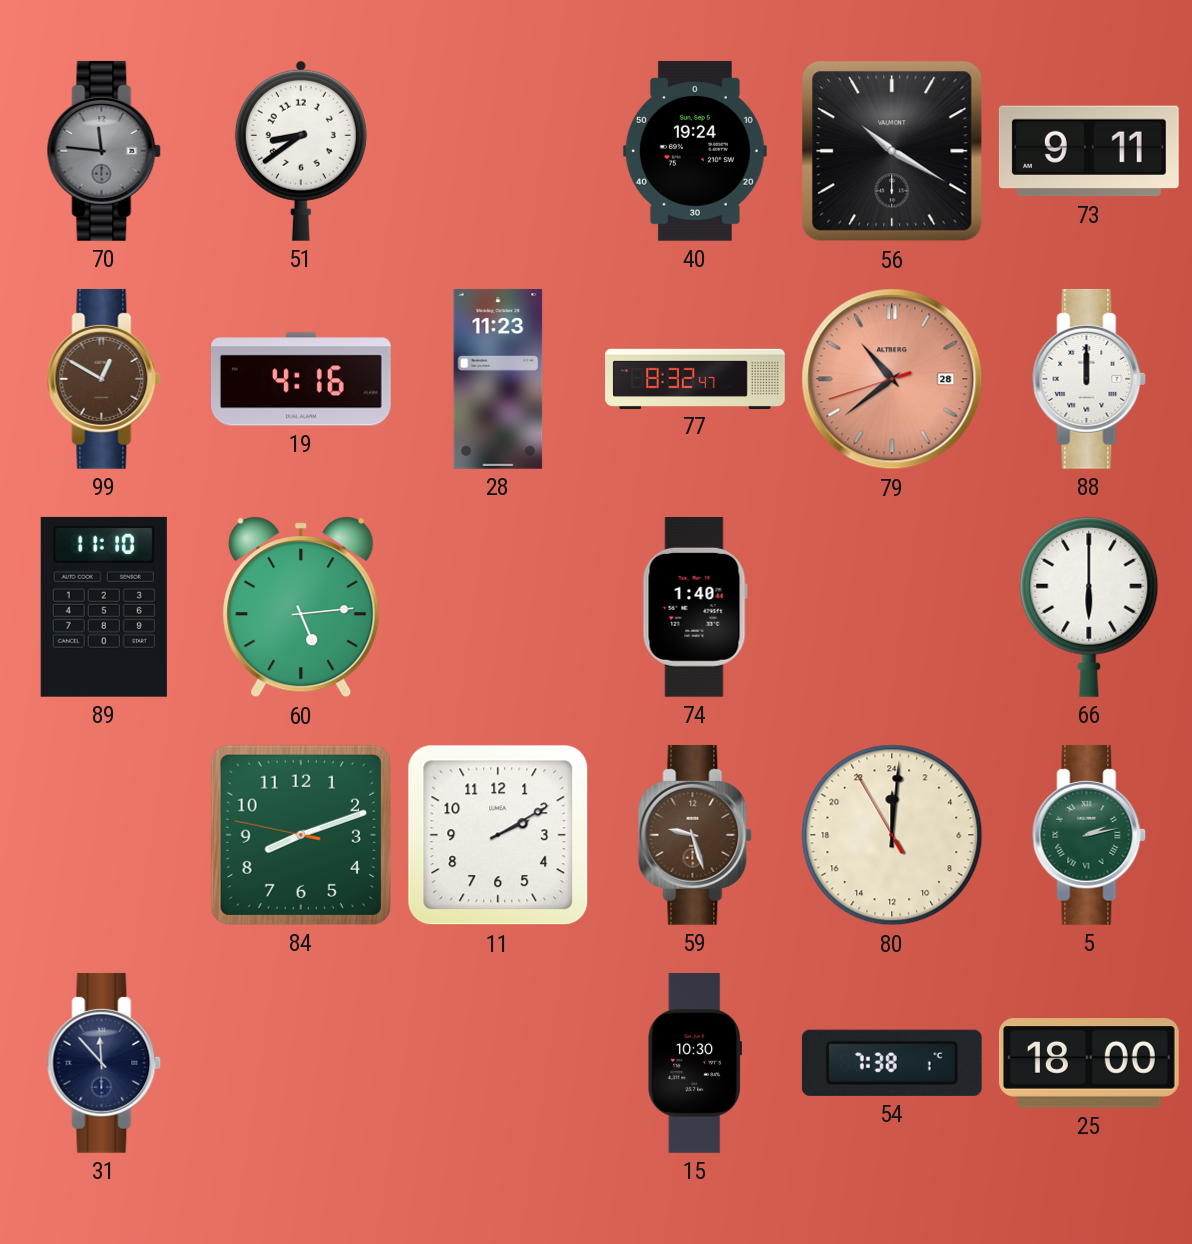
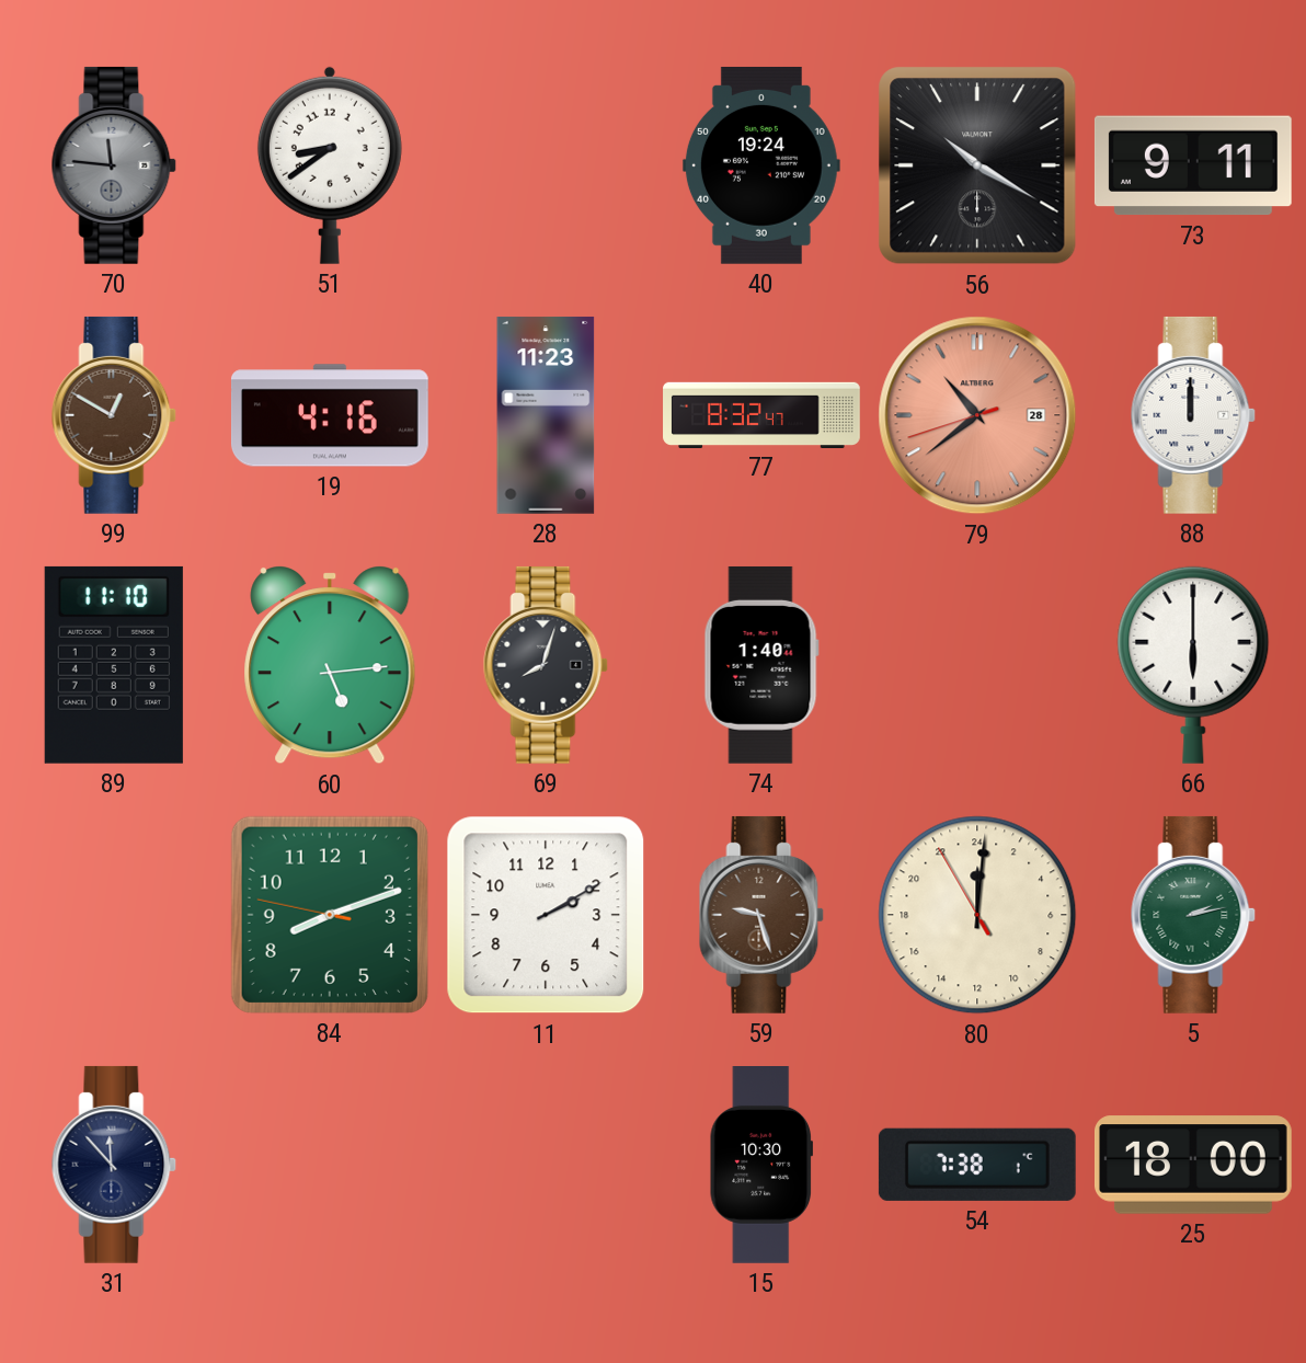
69: none -> 8:03 (546, 665)
